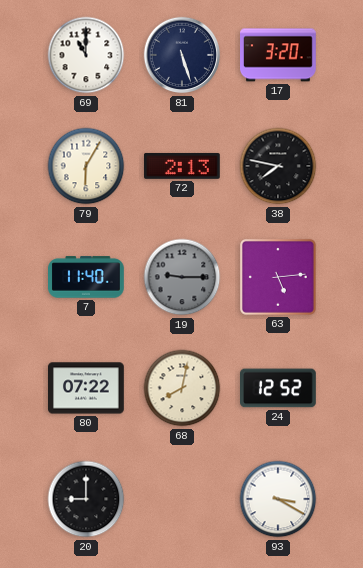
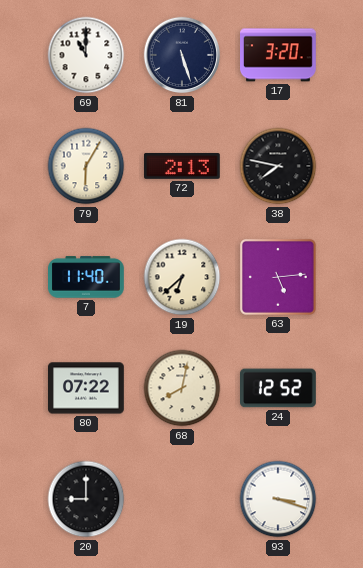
19: 9:15 -> 6:38 (182, 277)
19 dial: grey -> cream (182, 277)
93: 3:20 -> 3:18 (278, 499)
